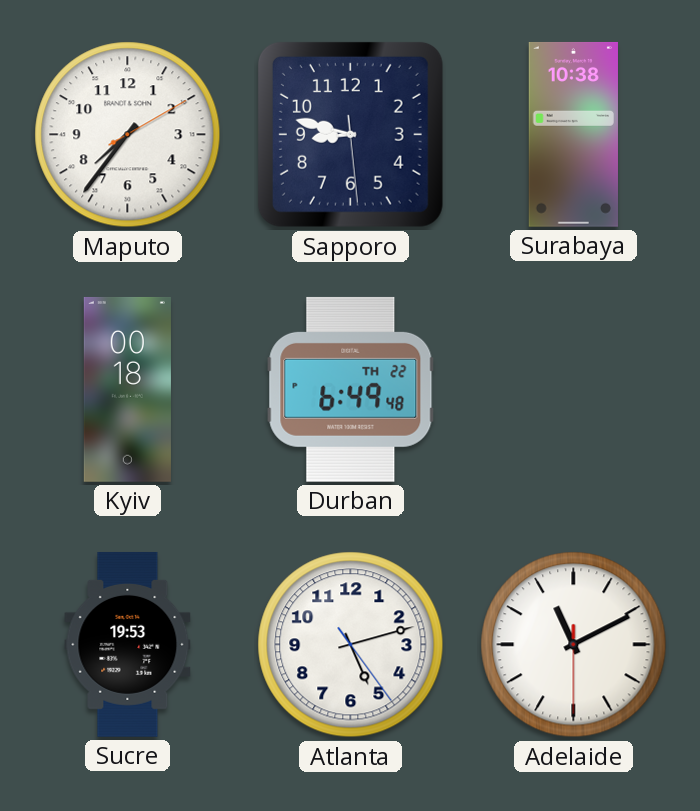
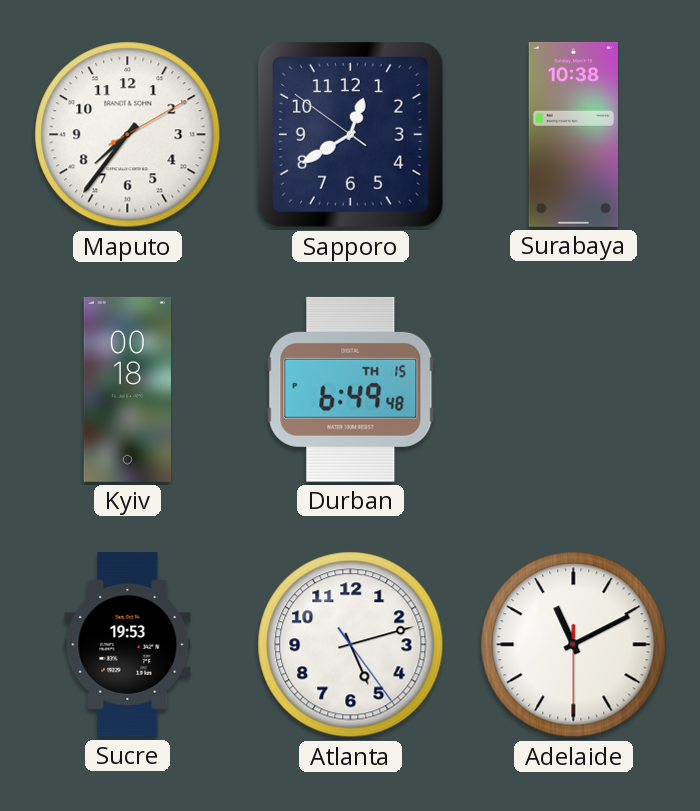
Sapporo: 8:47 -> 12:39 (350, 134)
Durban date: TH 22 -> TH 15 (351, 389)
